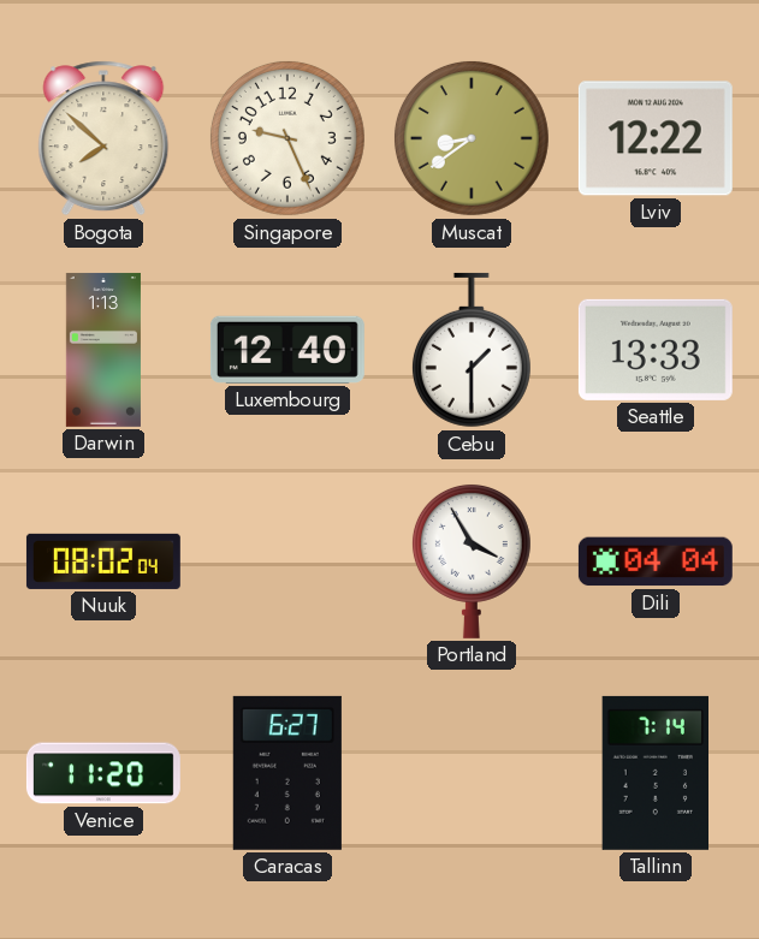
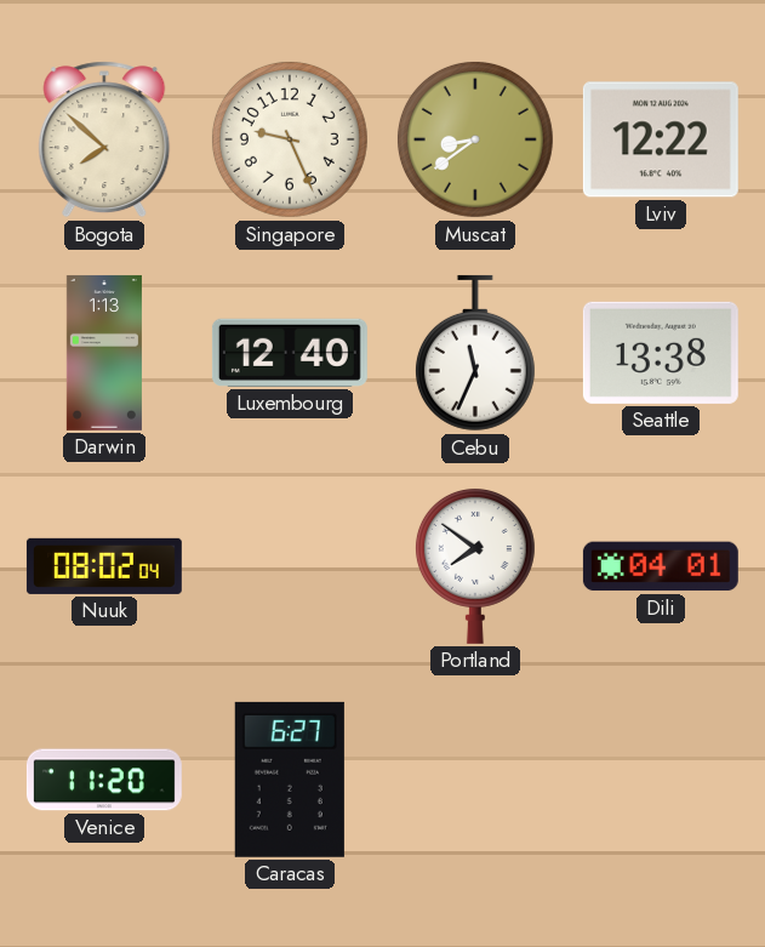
Cebu: 1:30 -> 11:34 (475, 353)
Seattle: 13:33 -> 13:38 (661, 353)
Portland: 3:55 -> 7:51 (475, 565)
Dili: 04:04 -> 04:01 (661, 566)
Tallinn: 7:14 -> none (654, 773)
